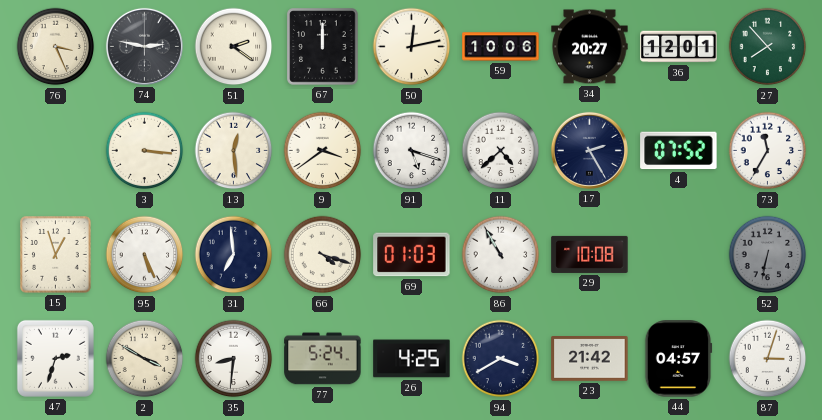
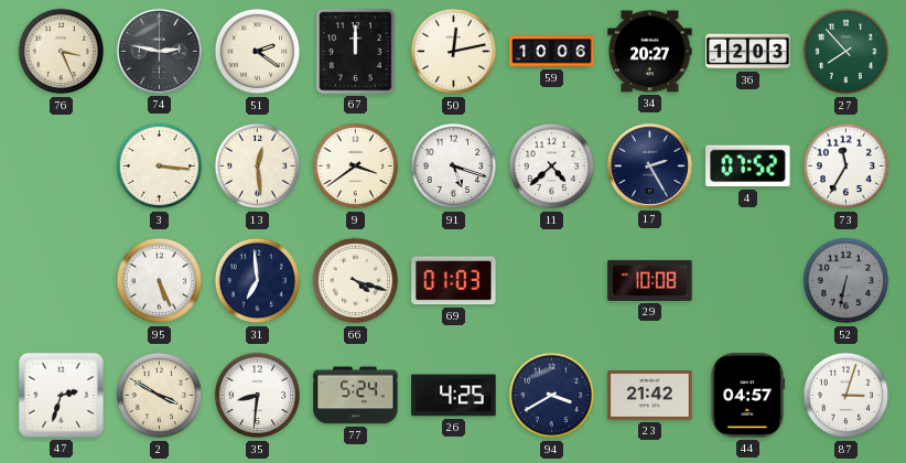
36: 12:01 -> 12:03 (748, 52)
15: 12:57 -> none (56, 255)
86: 10:55 -> none (501, 255)
